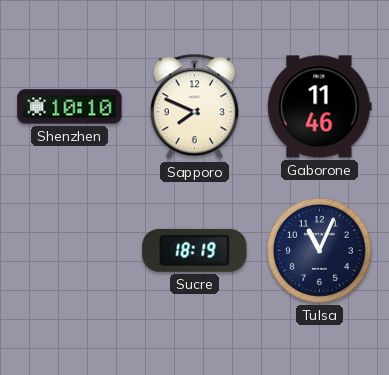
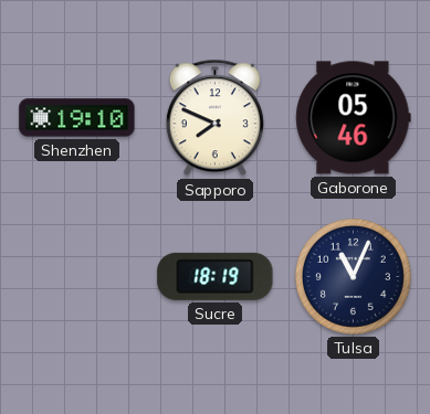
Shenzhen: 10:10 -> 19:10 (77, 118)
Gaborone: 11:46 -> 05:46 (354, 118)
